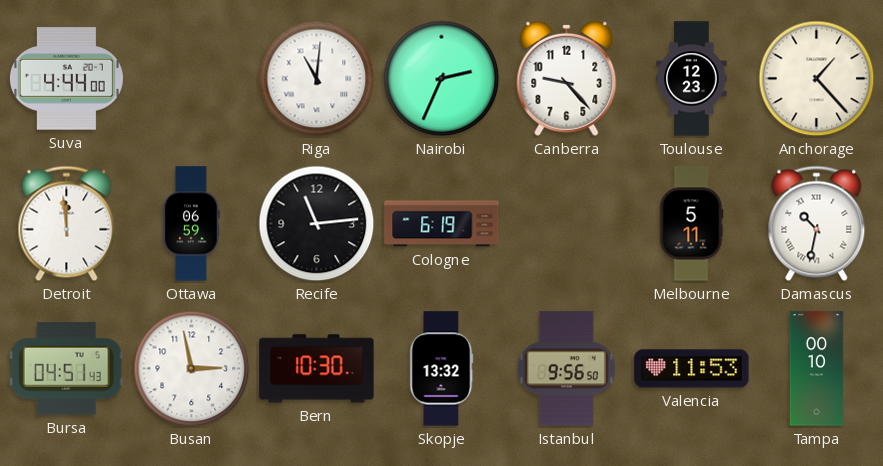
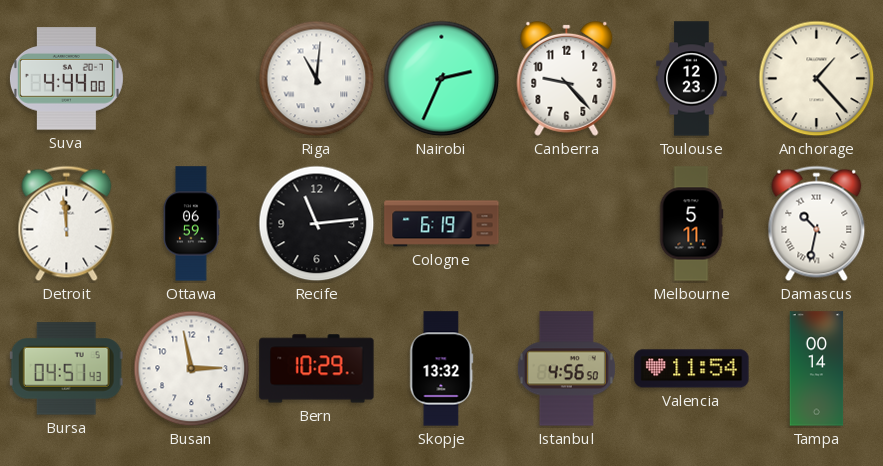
Bern: 10:30 -> 10:29 (317, 369)
Istanbul: 9:56 -> 4:56 (566, 369)
Valencia: 11:53 -> 11:54 (692, 369)
Tampa: 00:10 -> 00:14 (817, 369)
